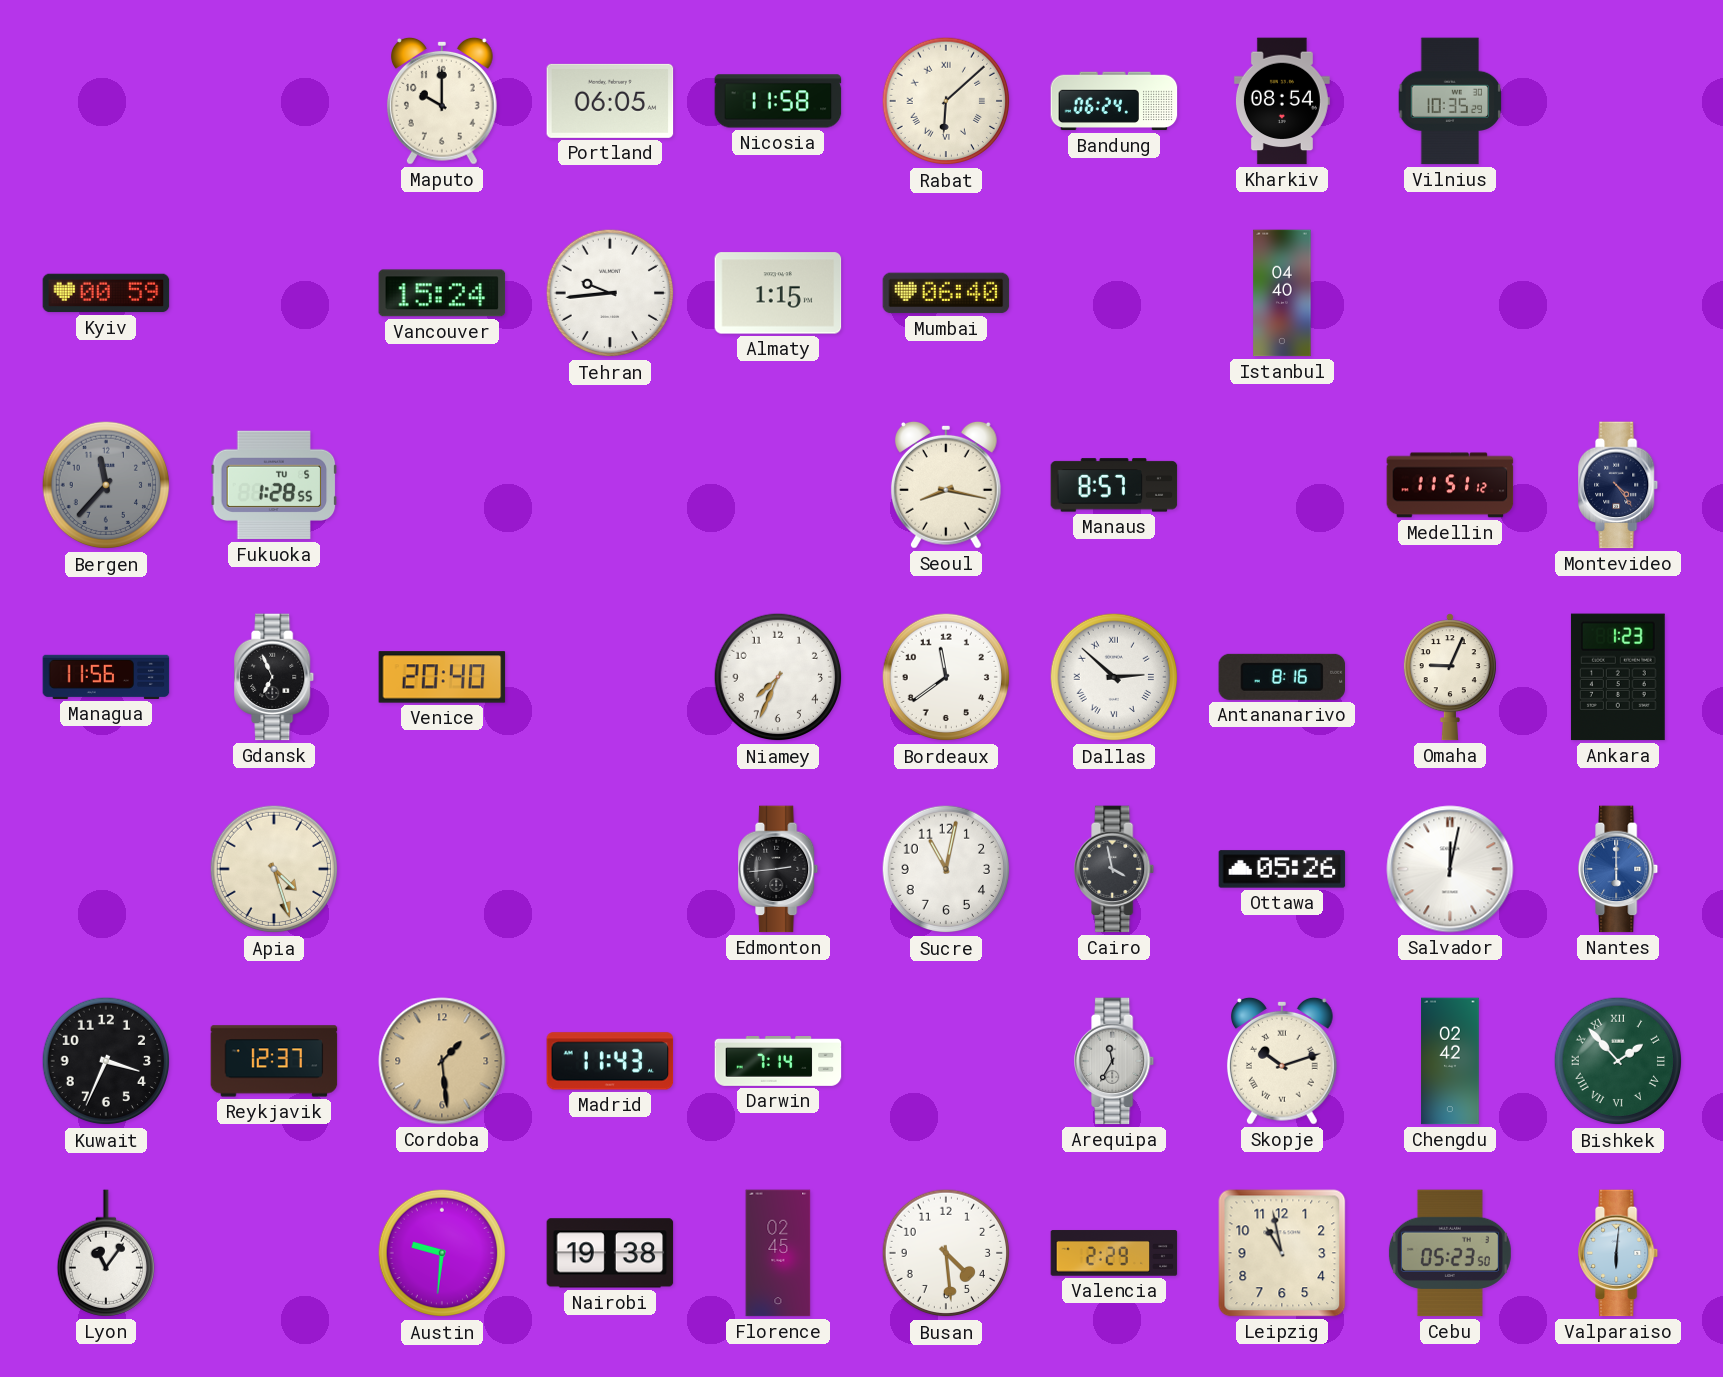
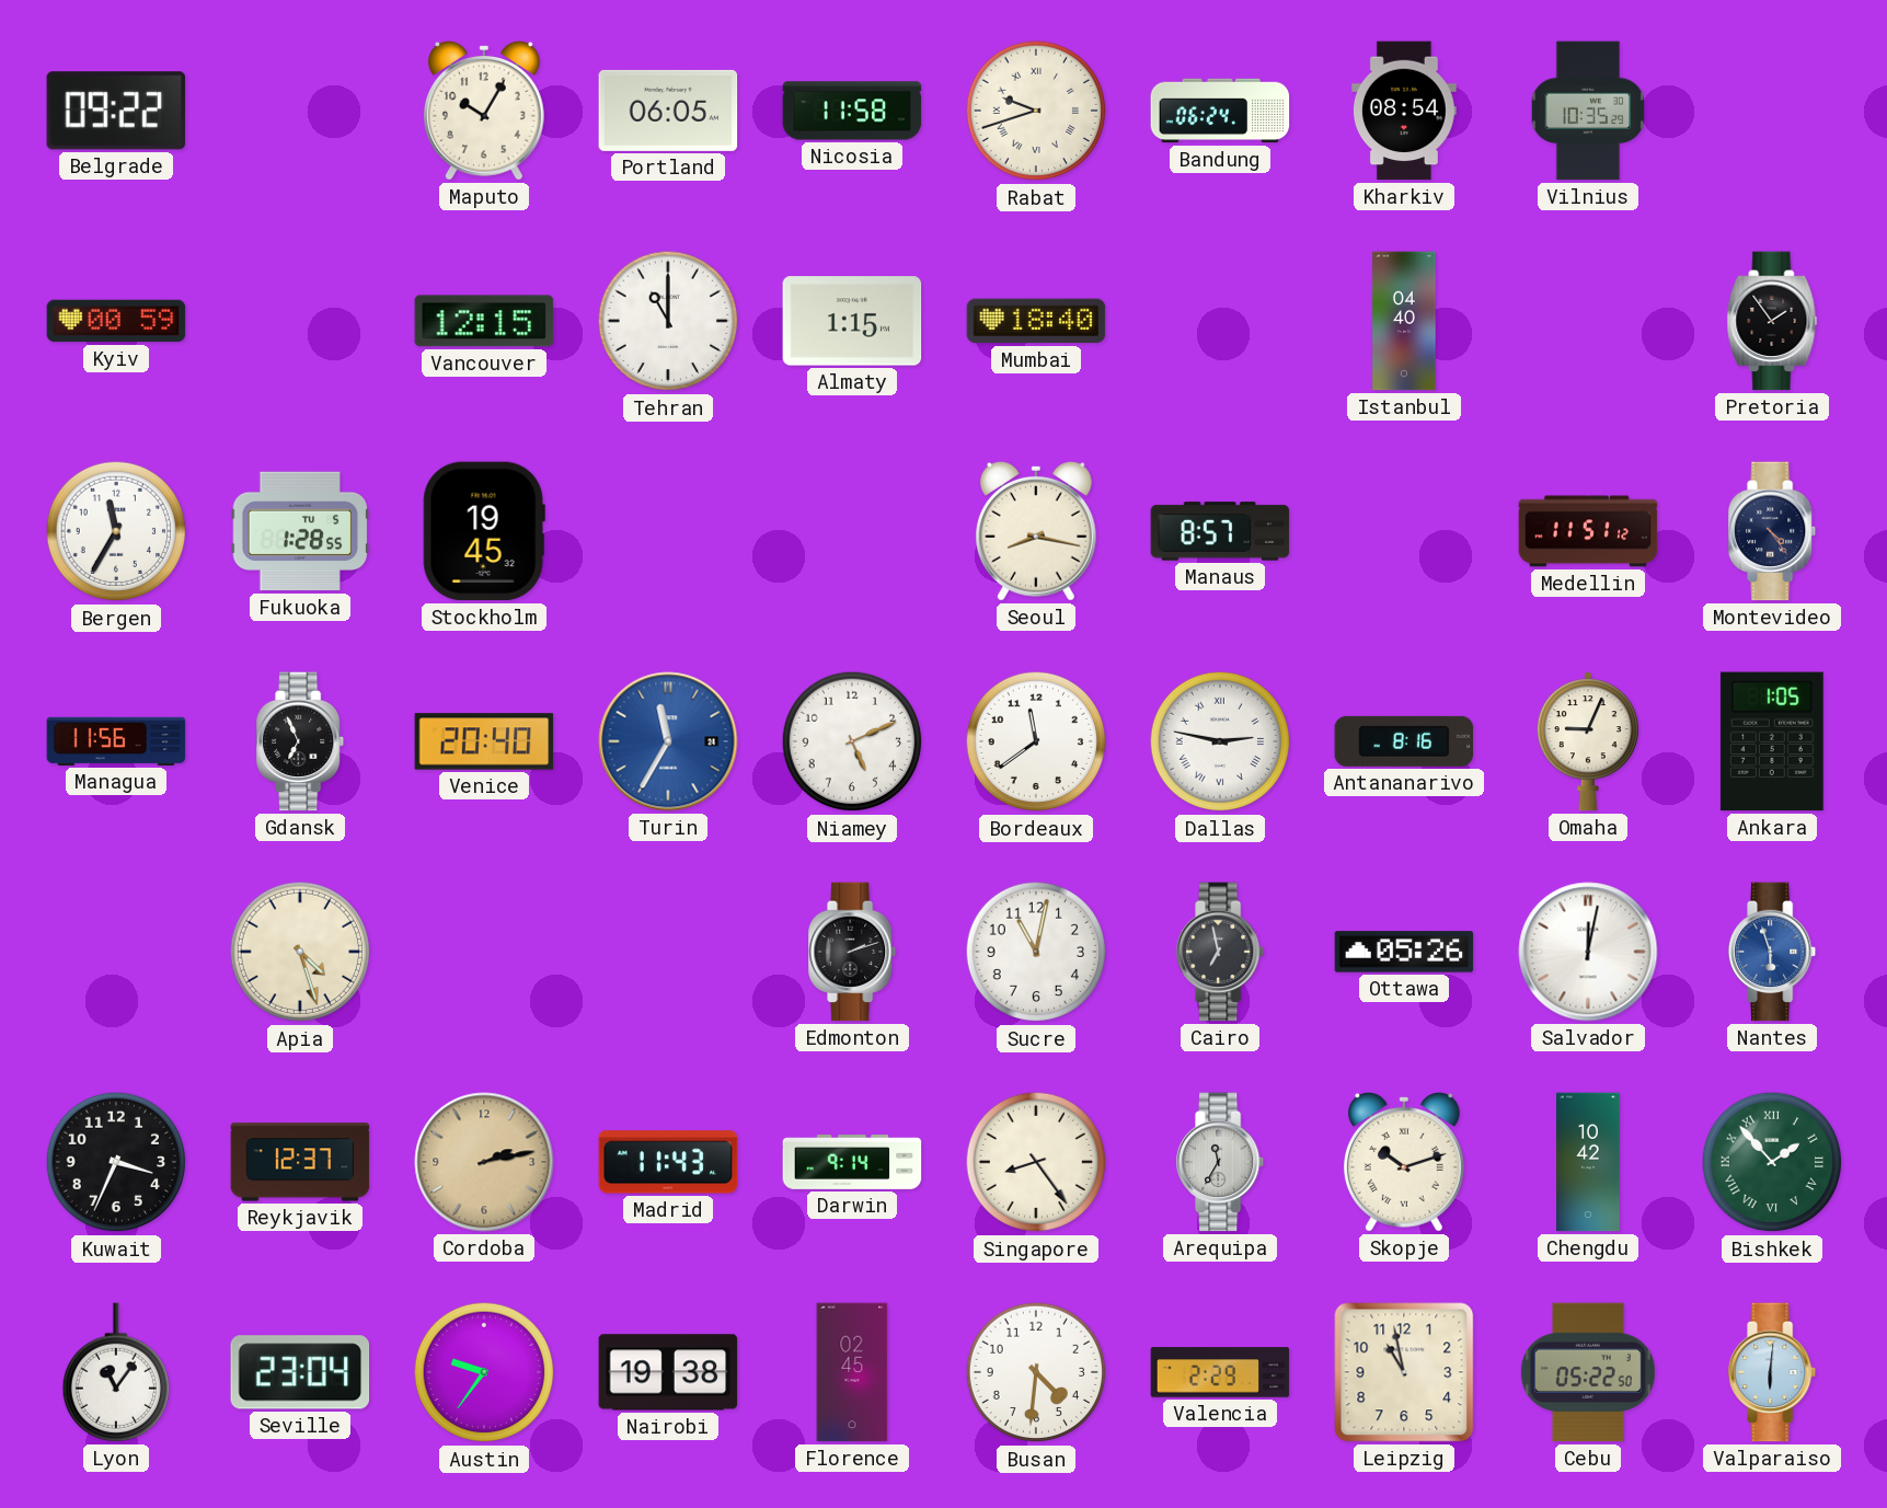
Belgrade: none -> 09:22 (115, 111)
Maputo: 10:00 -> 10:05 (484, 111)
Rabat: 6:08 -> 9:42 (1036, 111)
Vancouver: 15:24 -> 12:15 (484, 321)
Tehran: 9:44 -> 11:00 (668, 321)
Mumbai: 06:40 -> 18:40 (1036, 321)
Pretoria: none -> 1:54 (1772, 321)
Bergen: 11:37 -> 11:35 (116, 531)
Bergen dial: grey -> white (116, 531)
Stockholm: none -> 19:45 (484, 531)
Turin: none -> 11:35 (668, 741)
Niamey: 7:34 -> 5:11 (852, 741)
Dallas: 2:52 -> 2:47 (1220, 741)
Ankara: 1:23 -> 1:05 (1772, 741)
Edmonton: 2:44 -> 2:12 (853, 952)
Cairo: 3:58 -> 6:58 (1221, 952)
Nantes: 6:00 -> 5:57 (1773, 952)
Cordoba: 1:29 -> 2:13 (484, 1162)
Darwin: 7:14 -> 9:14 (852, 1163)
Singapore: none -> 8:24 (1036, 1162)
Chengdu: 02:42 -> 10:42 (1588, 1162)
Seville: none -> 23:04 (300, 1372)
Austin: 9:31 -> 9:36 (484, 1372)
Busan: 4:29 -> 4:31 (1036, 1372)
Cebu: 05:23 -> 05:22 (1588, 1372)
